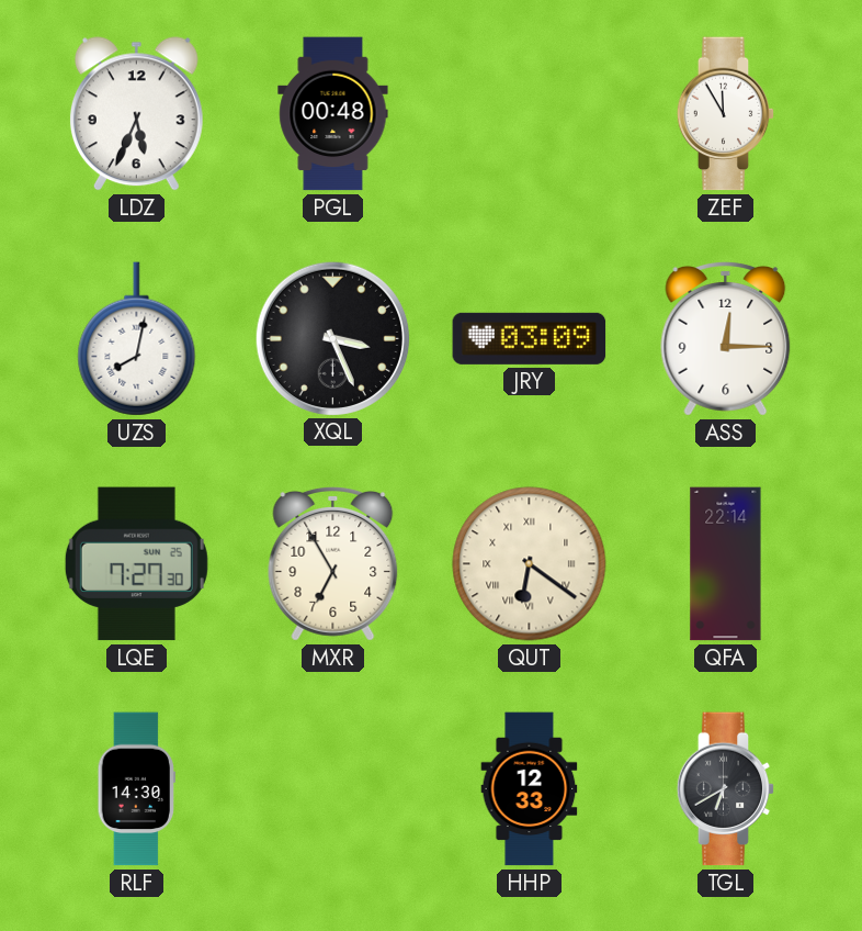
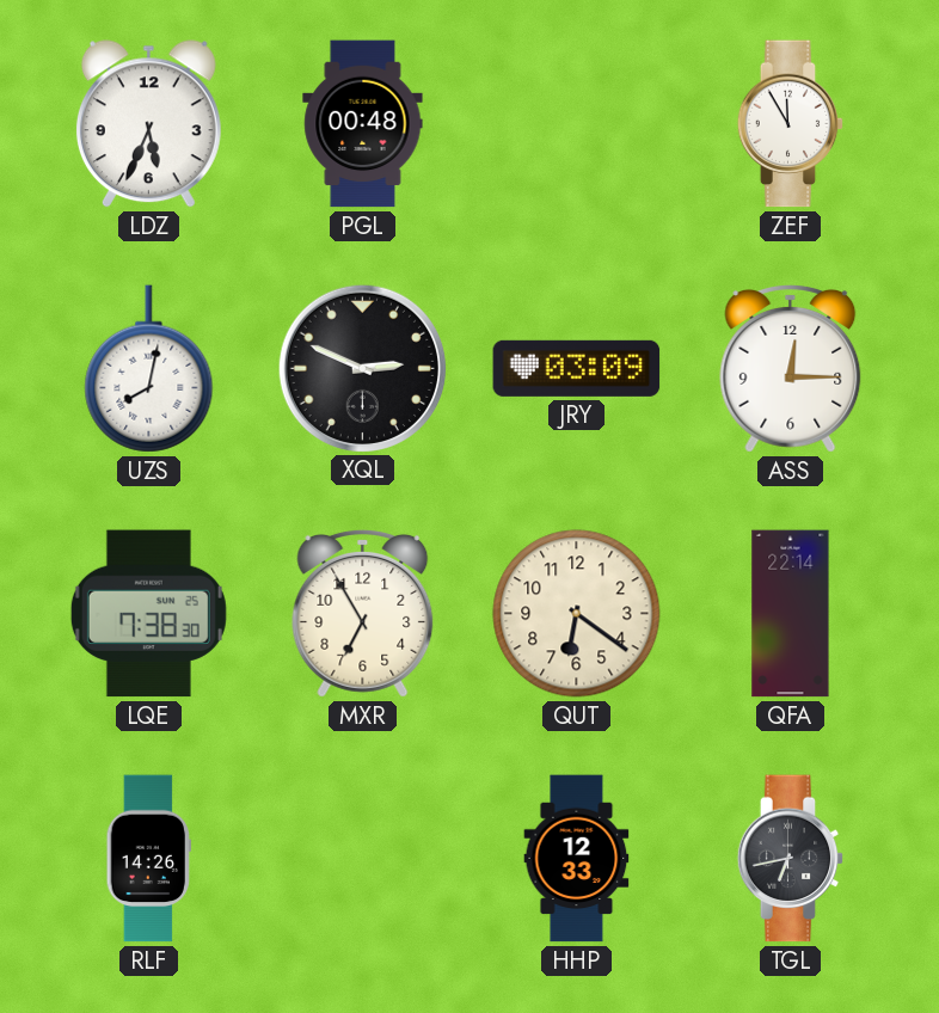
XQL: 3:26 -> 2:49 (362, 368)
LQE: 7:27 -> 7:38 (148, 614)
QUT numerals: Roman -> Arabic (577, 614)
RLF: 14:30 -> 14:26 (148, 859)
TGL: 6:40 -> 6:43 (791, 859)
